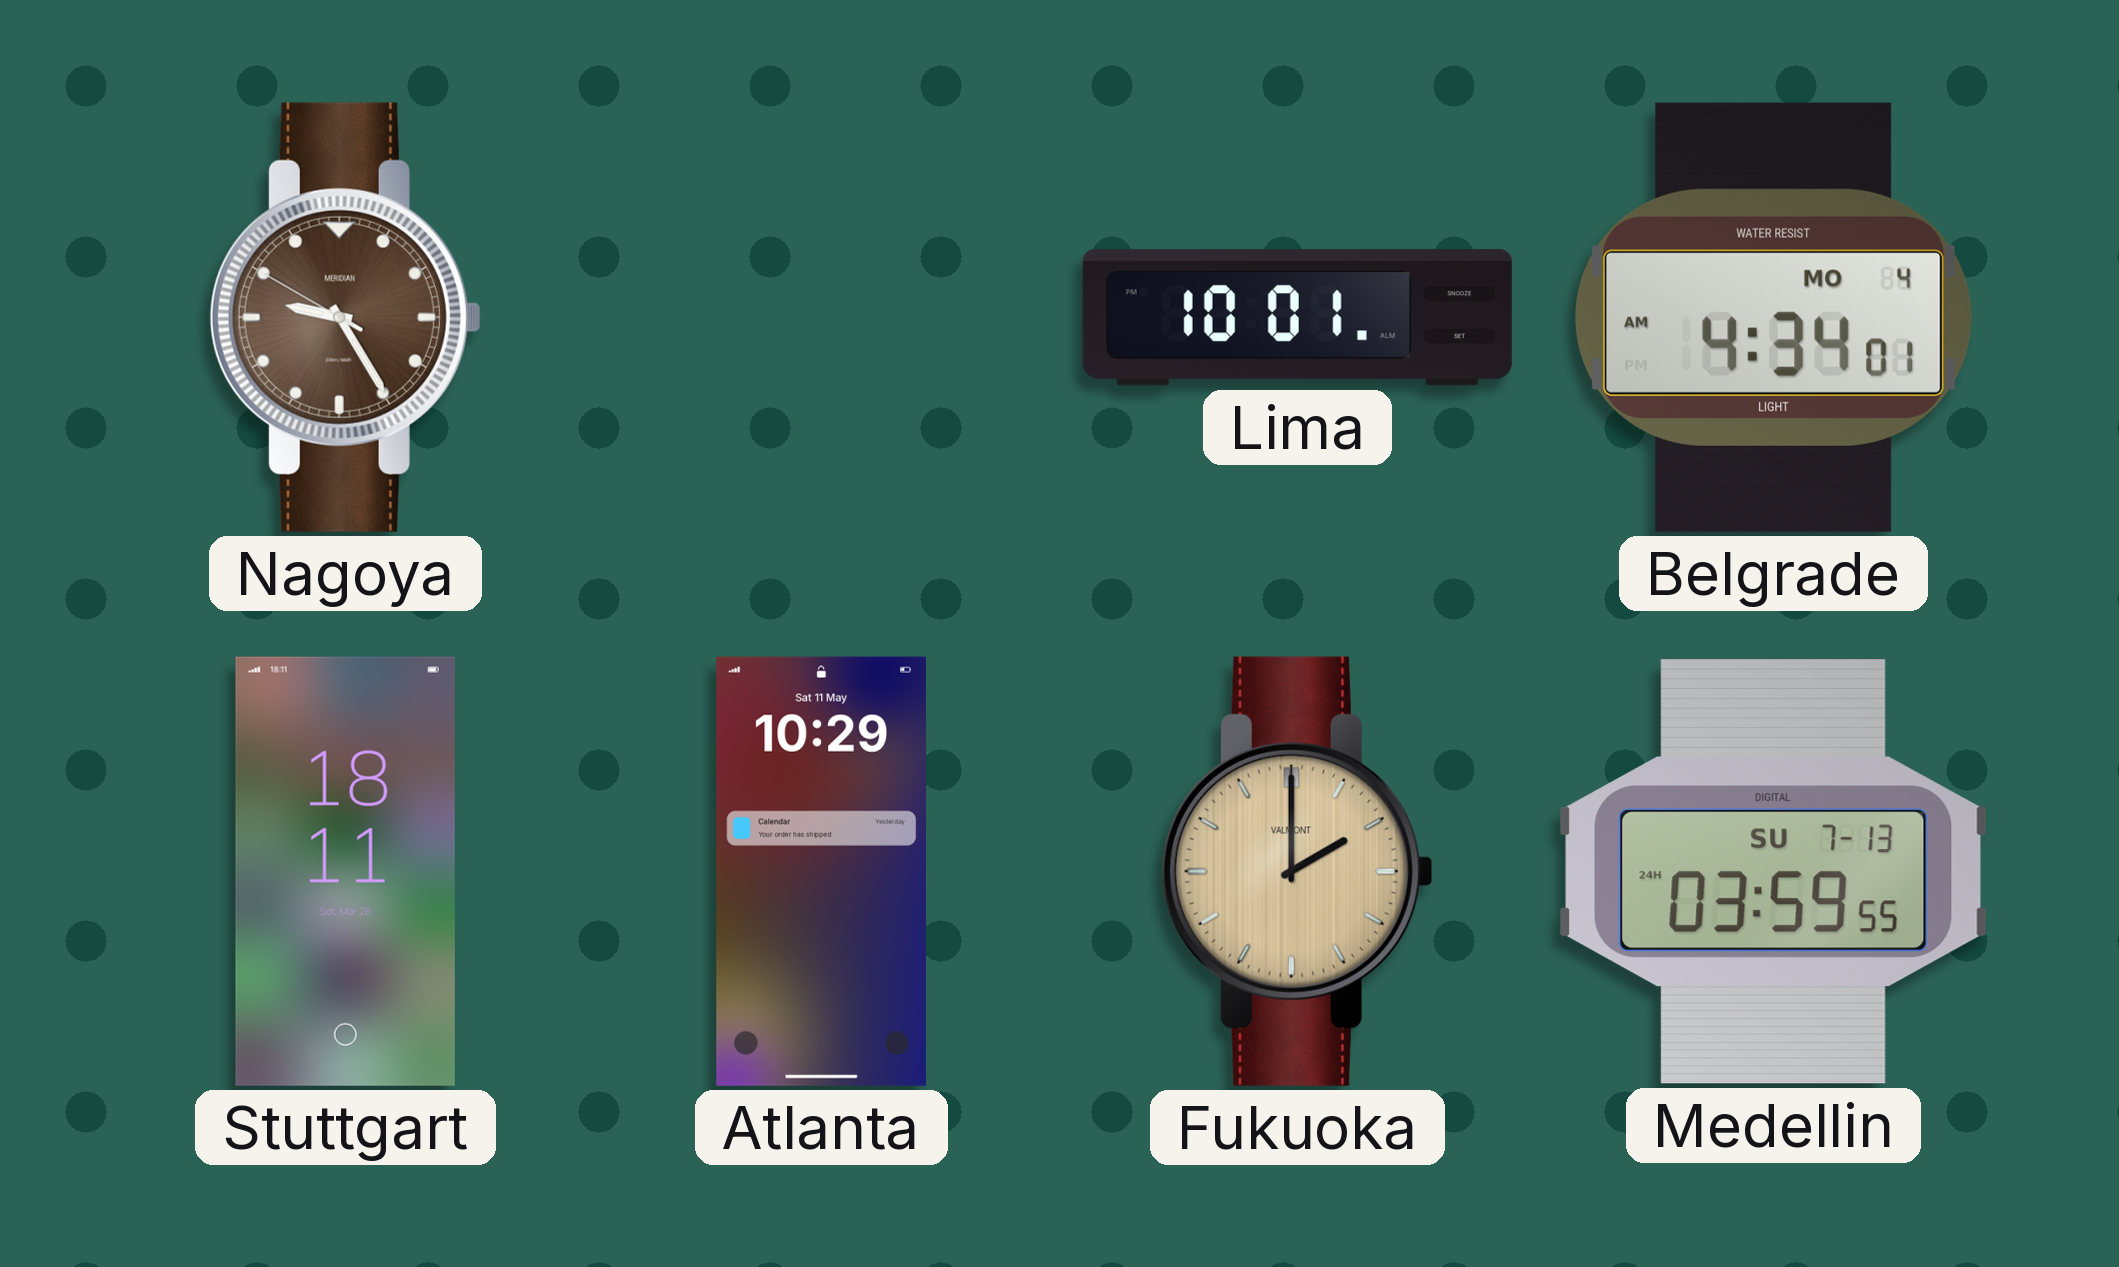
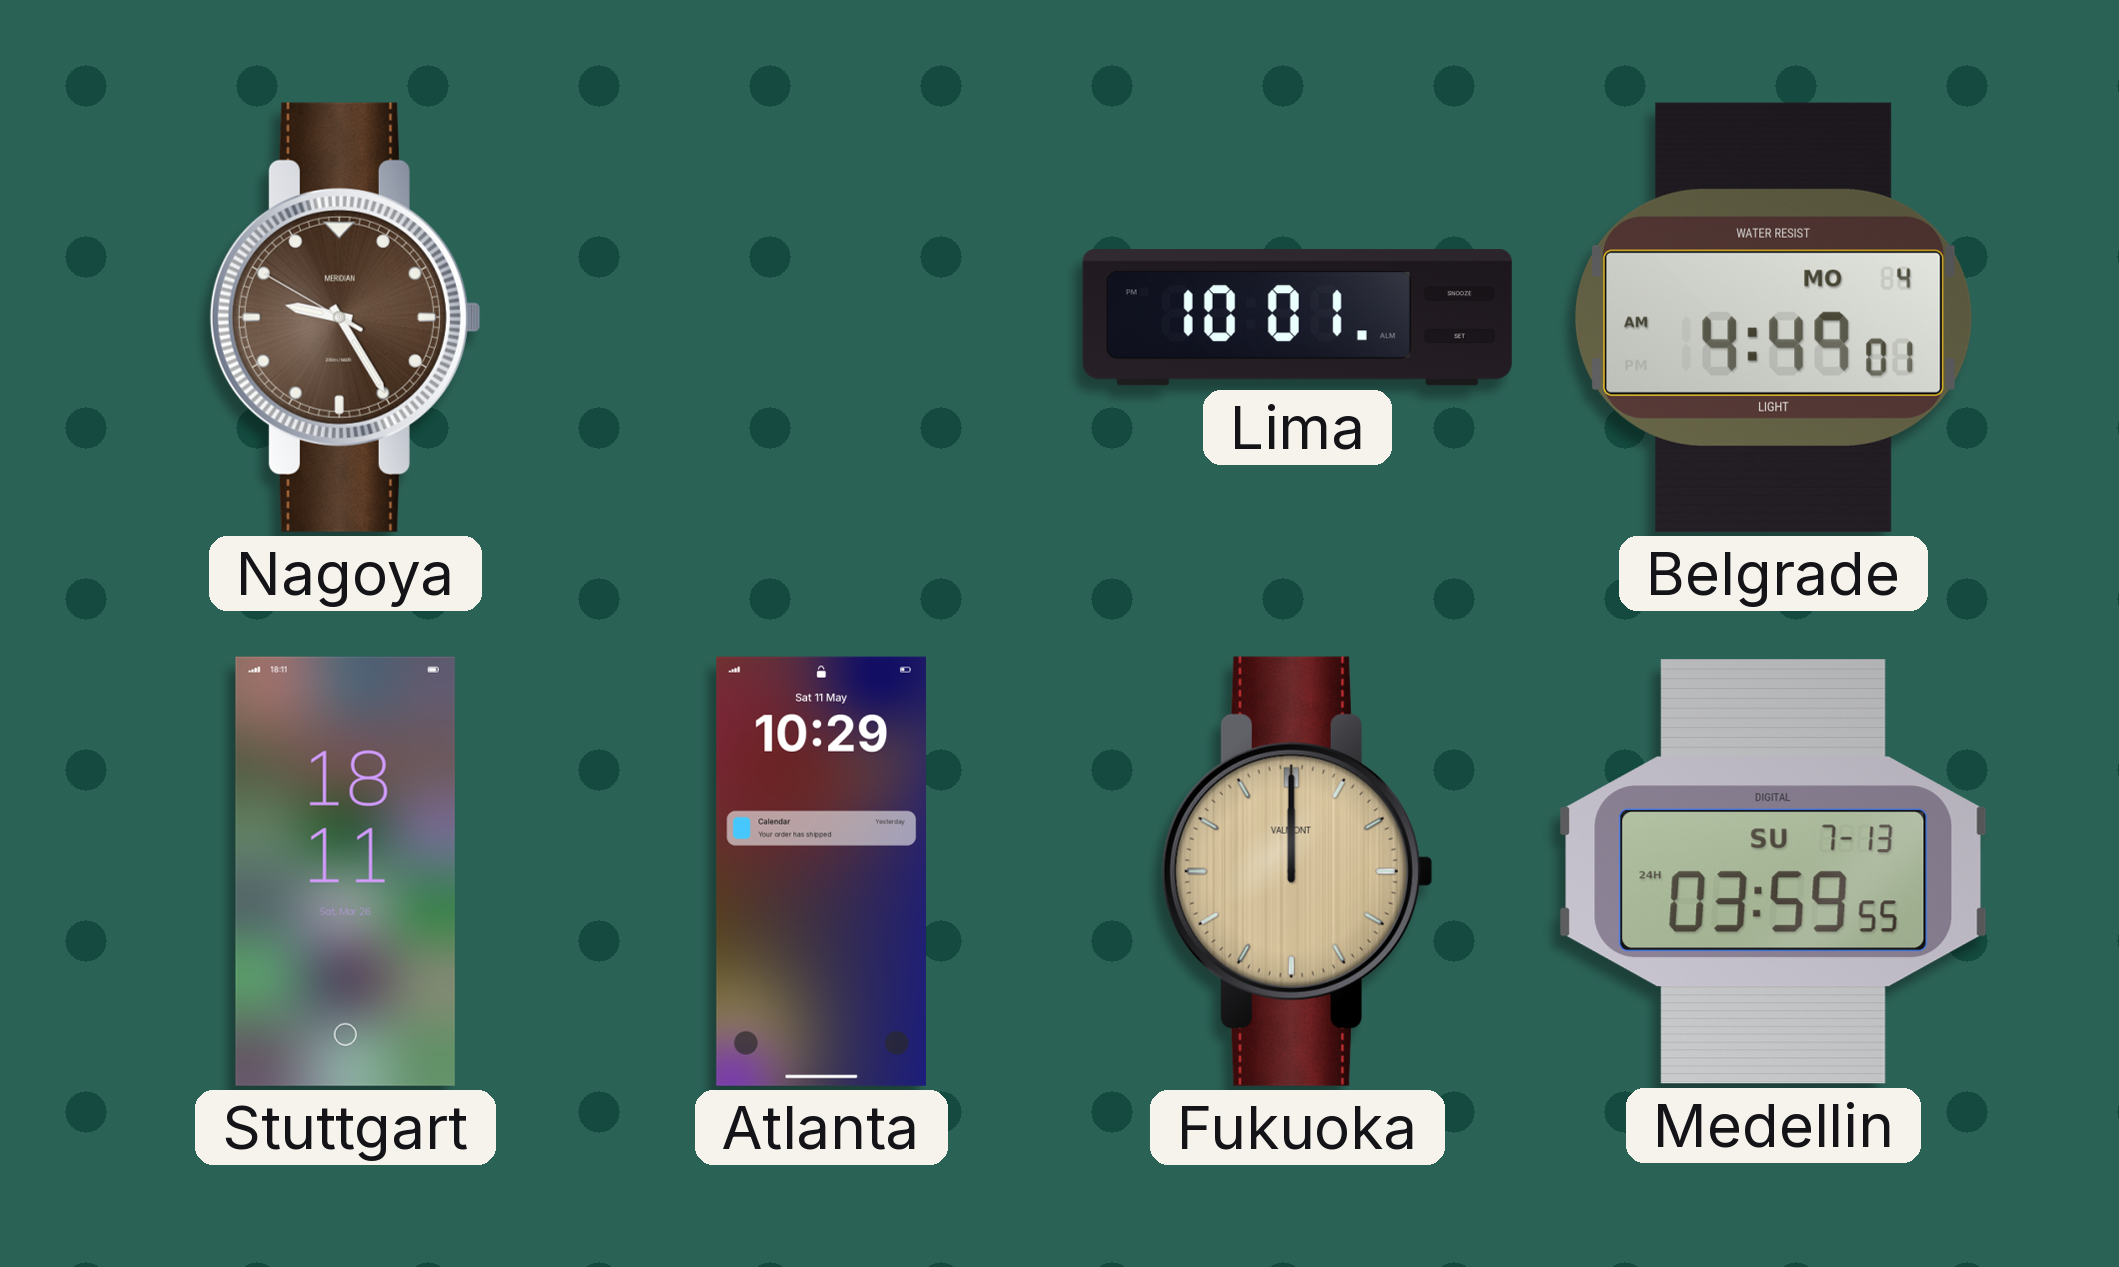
Belgrade: 4:34 -> 4:49 (1774, 317)
Fukuoka: 2:00 -> 12:00 (1297, 871)
